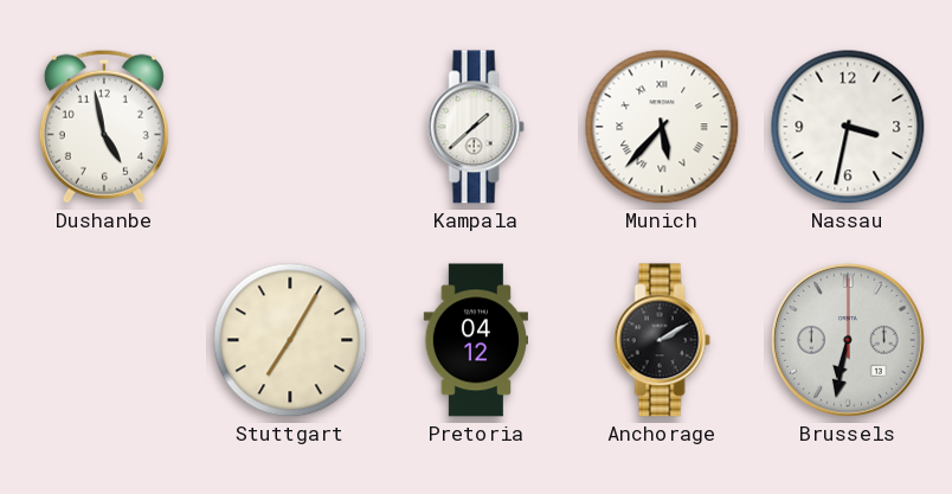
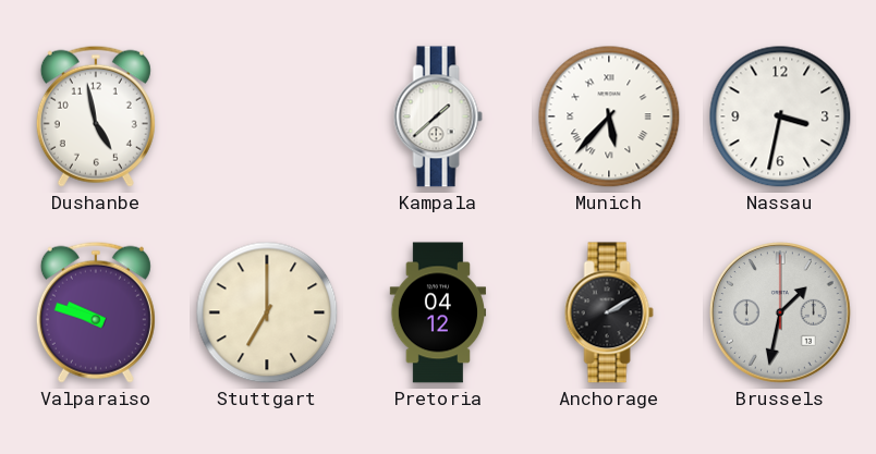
Valparaiso: none -> 9:48 (96, 312)
Stuttgart: 7:05 -> 7:00 (267, 312)
Brussels: 6:32 -> 1:32 (781, 314)
